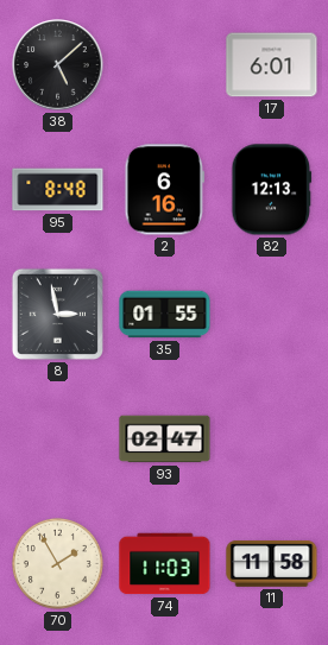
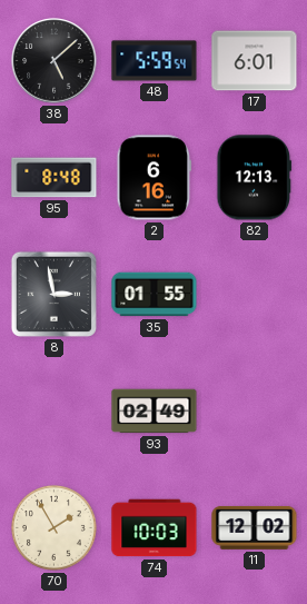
48: none -> 5:59 (155, 61)
93: 02:47 -> 02:49 (155, 412)
74: 11:03 -> 10:03 (155, 528)
11: 11:58 -> 12:02 (255, 527)
